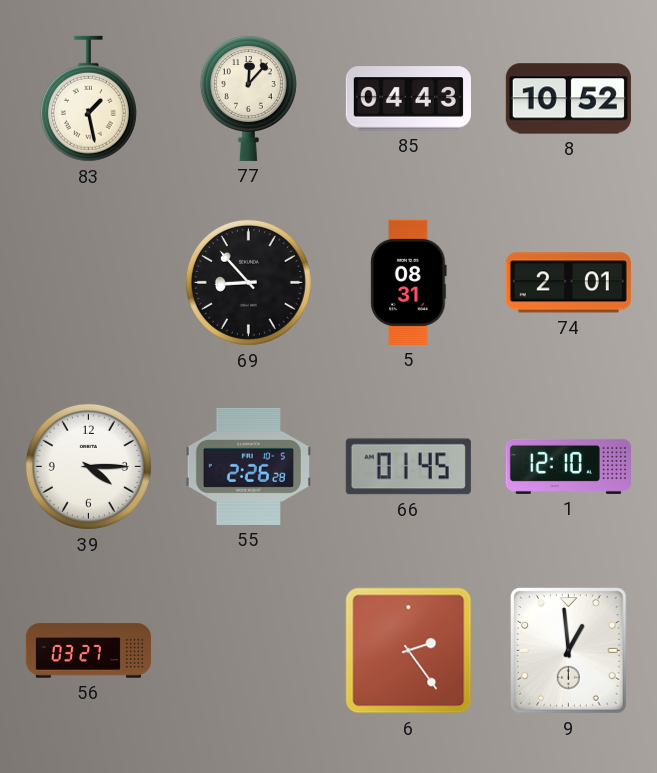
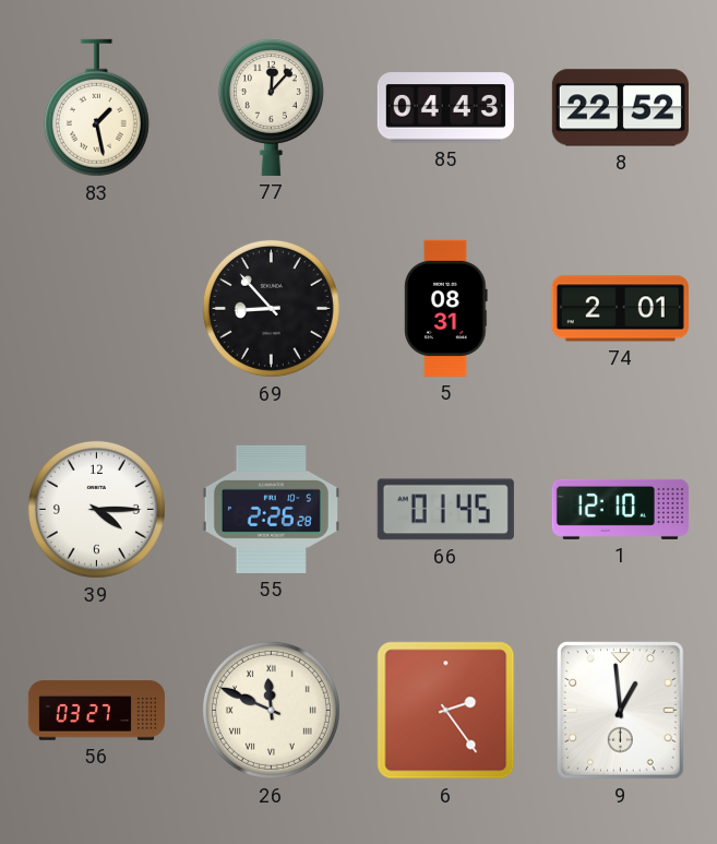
8: 10:52 -> 22:52 (620, 108)
26: none -> 11:49 (271, 710)
